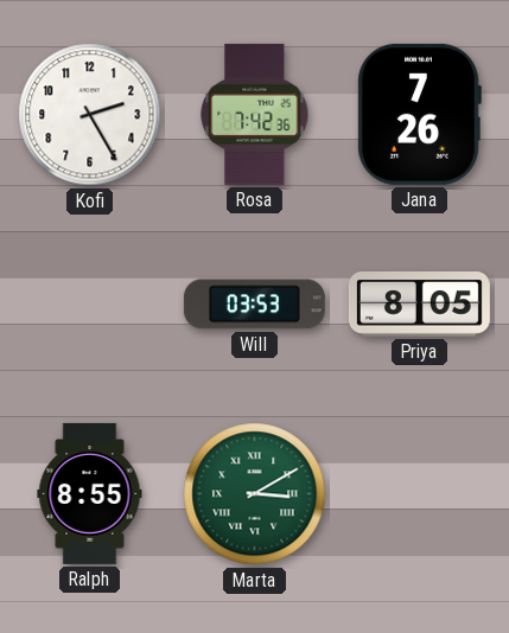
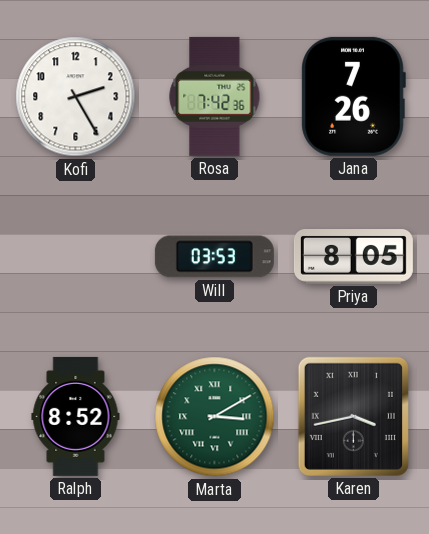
Ralph: 8:55 -> 8:52 (76, 416)
Karen: none -> 3:43 (353, 416)
